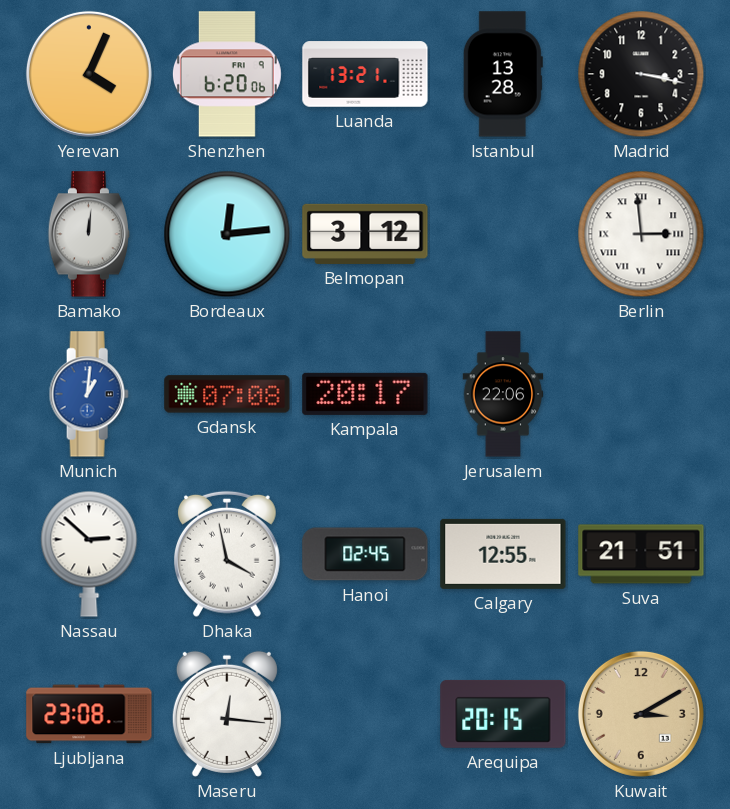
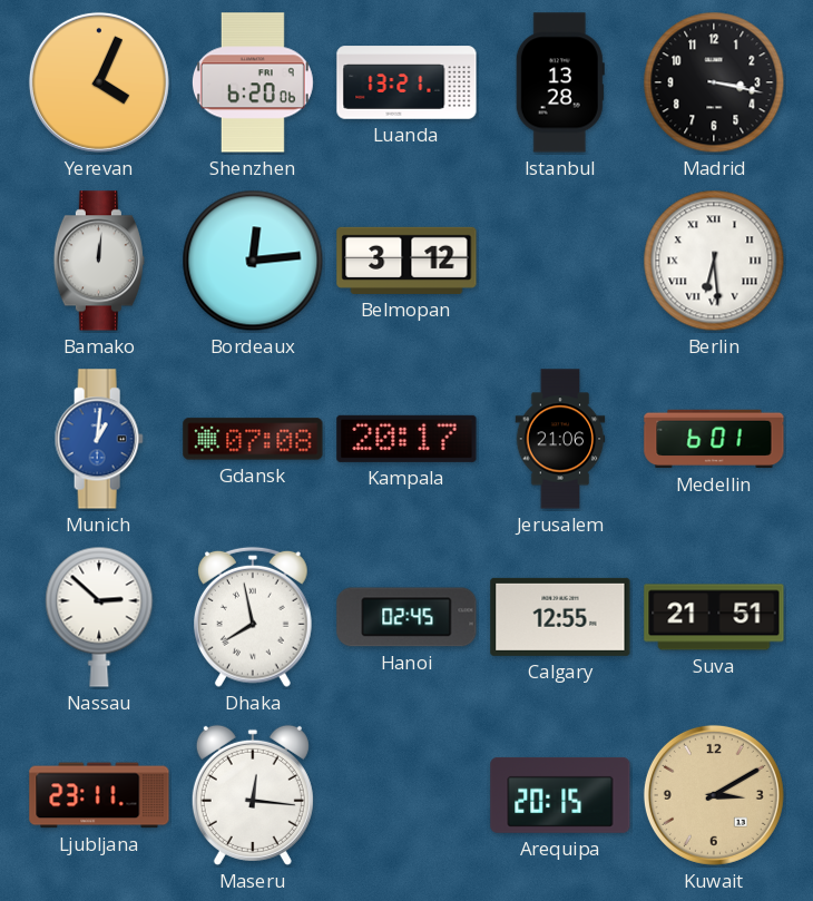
Berlin: 2:59 -> 6:29 (714, 261)
Jerusalem: 22:06 -> 21:06 (560, 439)
Medellin: none -> 6:01 (714, 439)
Dhaka: 3:58 -> 7:58 (254, 617)
Ljubljana: 23:08 -> 23:11 (99, 795)
